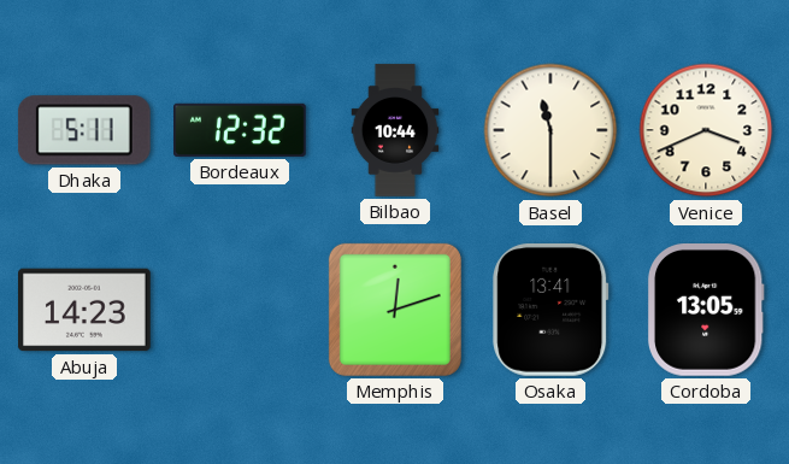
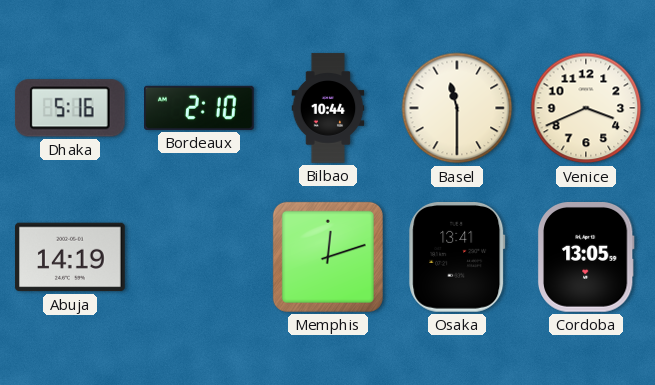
Dhaka: 5:11 -> 5:16 (70, 108)
Bordeaux: 12:32 -> 2:10 (200, 108)
Abuja: 14:23 -> 14:19 (71, 257)
